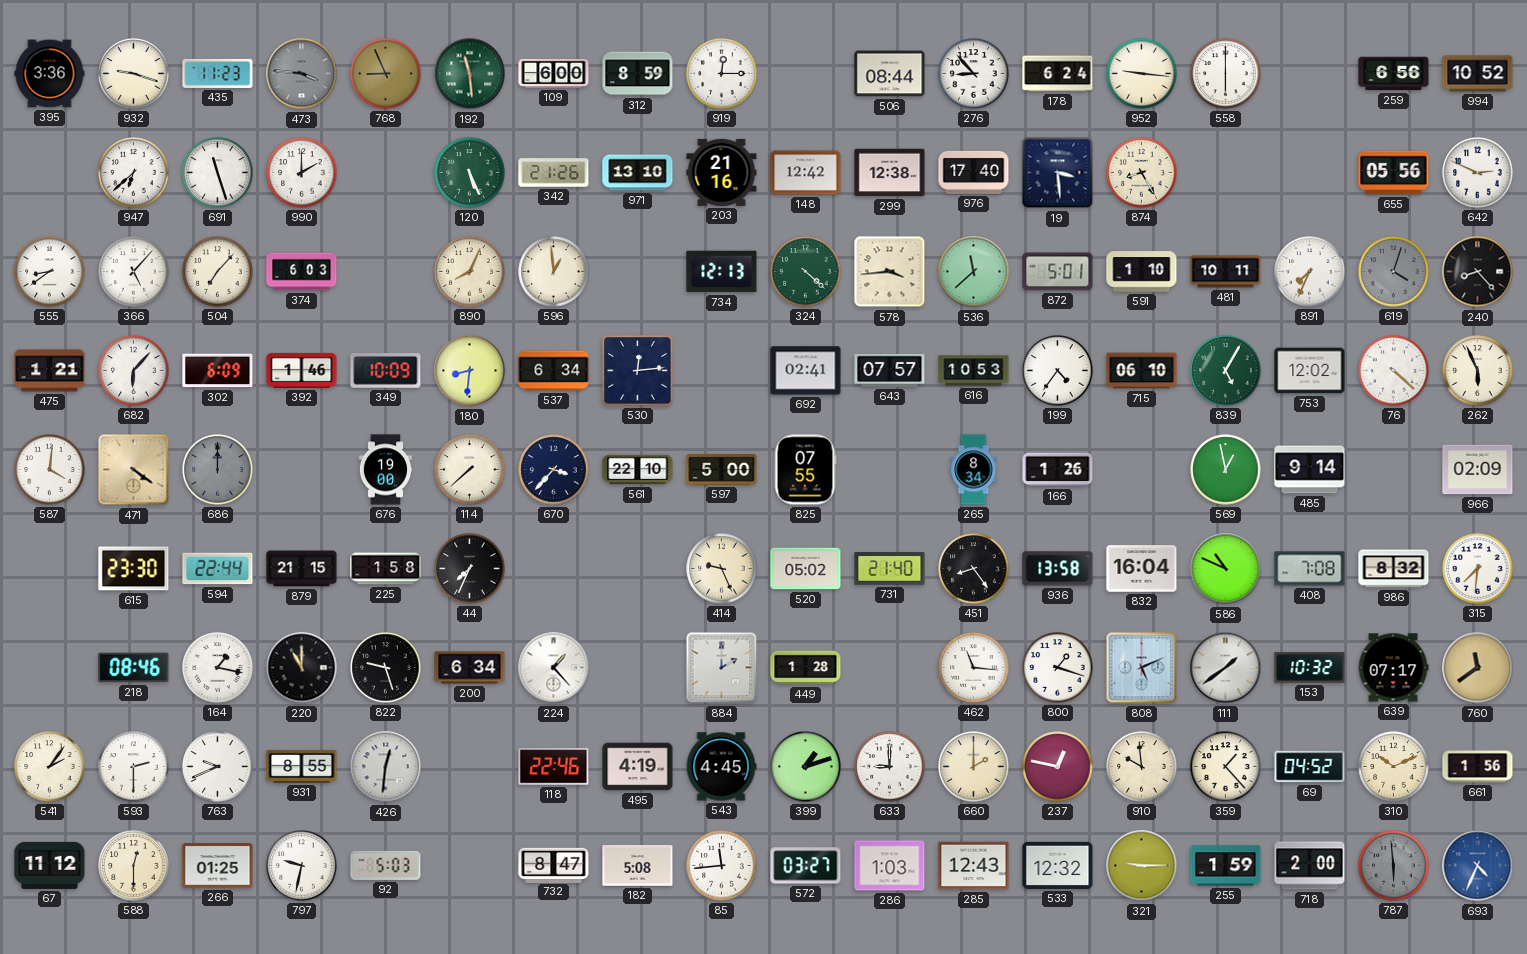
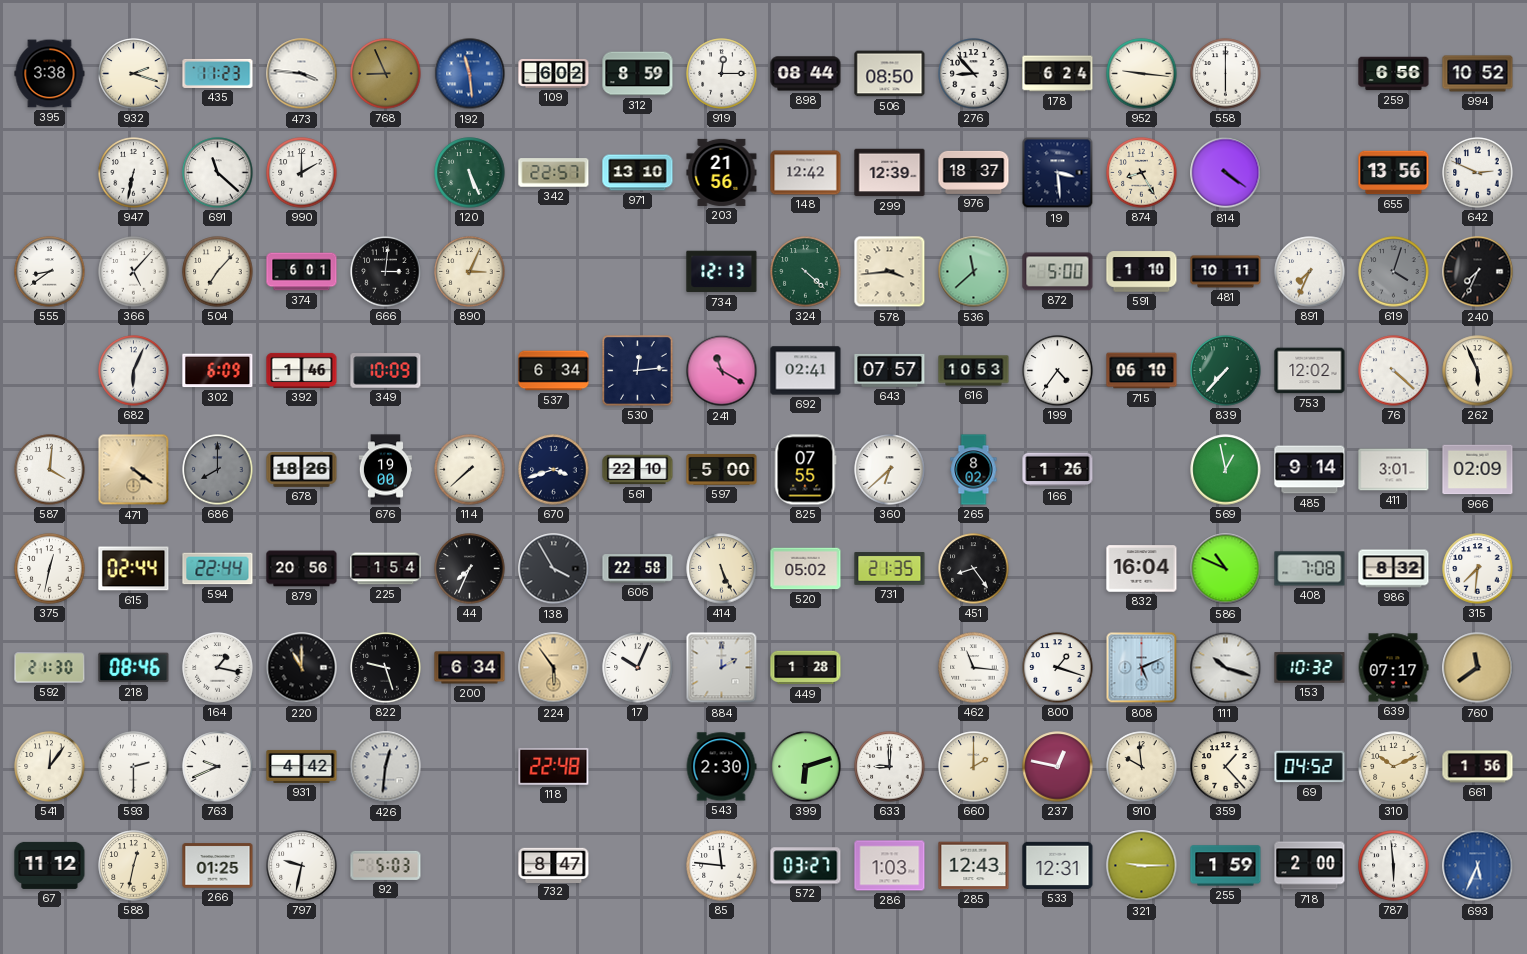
395: 3:36 -> 3:38 (50, 74)
932: 9:18 -> 2:18 (134, 74)
473 dial: grey -> white (302, 74)
192 dial: green -> blue (470, 74)
109: 6:00 -> 6:02 (554, 73)
898: none -> 08:44 (806, 74)
506: 08:44 -> 08:50 (890, 74)
947: 6:38 -> 6:32 (134, 173)
691: 11:27 -> 11:22 (218, 173)
342: 21:26 -> 22:57 (554, 173)
203: 21:16 -> 21:56 (722, 172)
299: 12:38 -> 12:39 (890, 173)
976: 17:40 -> 18:37 (974, 172)
814: none -> 4:21 (1226, 173)
655: 05:56 -> 13:56 (1394, 173)
374: 6:03 -> 6:01 (302, 272)
666: none -> 3:01 (386, 272)
890: 8:04 -> 3:04 (470, 272)
596: 12:59 -> none (554, 272)
872: 5:01 -> 5:00 (1058, 272)
240: 8:23 -> 7:34 (1478, 272)
475: 1:21 -> none (50, 371)
682: 6:07 -> 6:04 (134, 371)
180: 8:31 -> none (470, 371)
241: none -> 11:20 (722, 371)
839: 5:05 -> 7:37 (1226, 371)
686: 12:00 -> 8:00 (218, 470)
678: none -> 18:26 (302, 469)
670: 3:37 -> 3:42 (554, 470)
360: none -> 6:38 (890, 470)
265: 8:34 -> 8:02 (974, 470)
411: none -> 3:01 (1394, 470)
375: none -> 12:32 (50, 569)
615: 23:30 -> 02:44 (134, 569)
879: 21:15 -> 20:56 (302, 569)
225: 1:58 -> 1:54 (386, 569)
138: none -> 3:55 (554, 569)
606: none -> 22:58 (638, 569)
414: 9:26 -> 5:26 (722, 569)
731: 21:40 -> 21:35 (890, 569)
936: 13:58 -> none (1058, 569)
592: none -> 21:30 (50, 668)
224: 1:23 -> 5:54 (554, 668)
224 dial: white -> champagne (554, 668)
17: none -> 10:04 (638, 668)
111: 1:39 -> 10:18 (1226, 668)
541: 2:06 -> 12:06 (50, 767)
931: 8:55 -> 4:42 (302, 766)
118: 22:46 -> 22:48 (554, 766)
495: 4:19 -> none (638, 767)
543: 4:45 -> 2:30 (721, 767)
399: 1:12 -> 6:12 (806, 767)
588: 12:30 -> 12:32 (134, 866)
182: 5:08 -> none (638, 866)
85: 11:44 -> 11:46 (722, 866)
533: 12:32 -> 12:31 (1058, 865)
787 dial: grey -> white (1394, 866)
693: 4:34 -> 5:34 (1478, 866)
